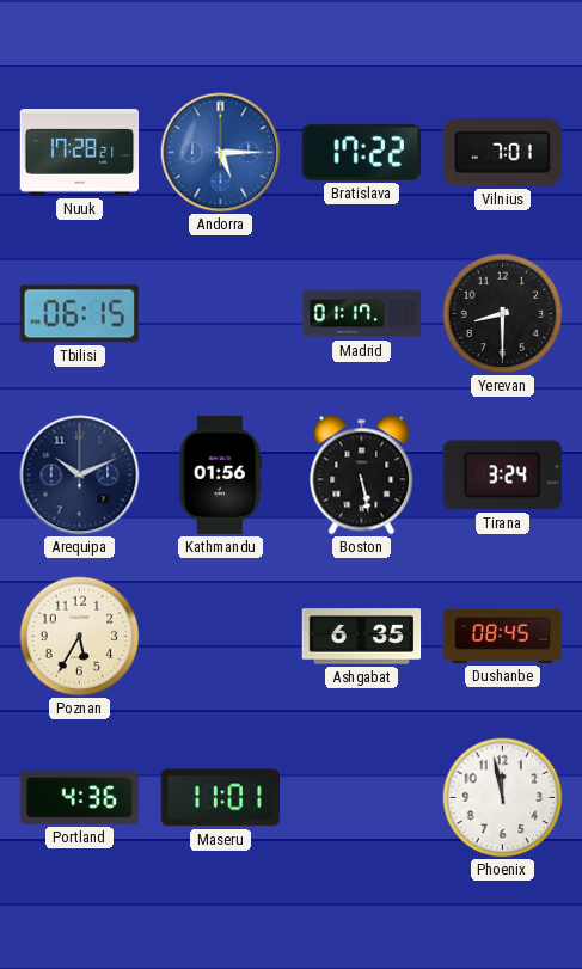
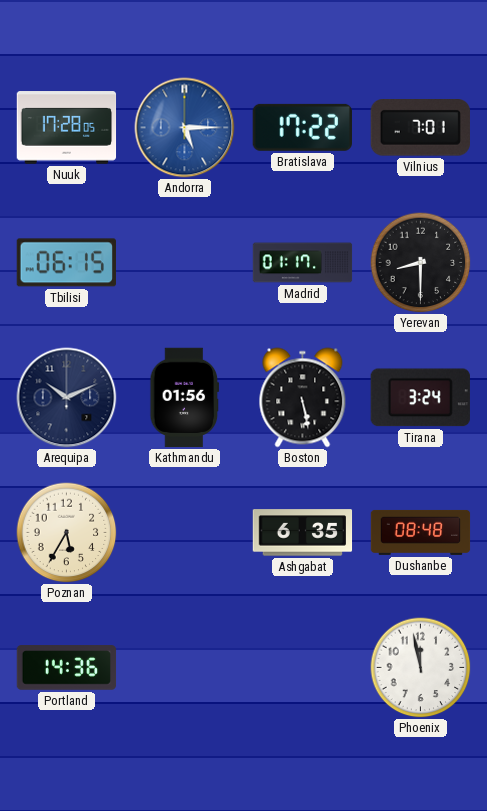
Nuuk: 17:28:21 -> 17:28:05 (67, 128)
Dushanbe: 08:45 -> 08:48 (421, 532)
Portland: 4:36 -> 14:36 (67, 668)
Maseru: 11:01 -> none (220, 798)
